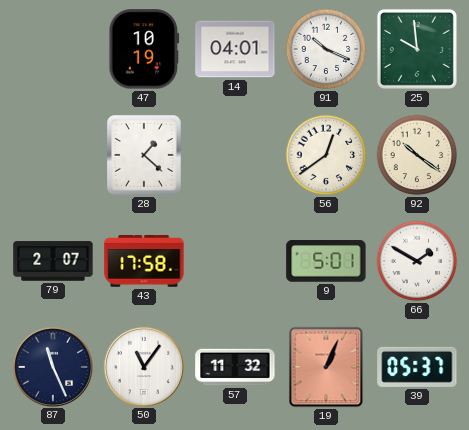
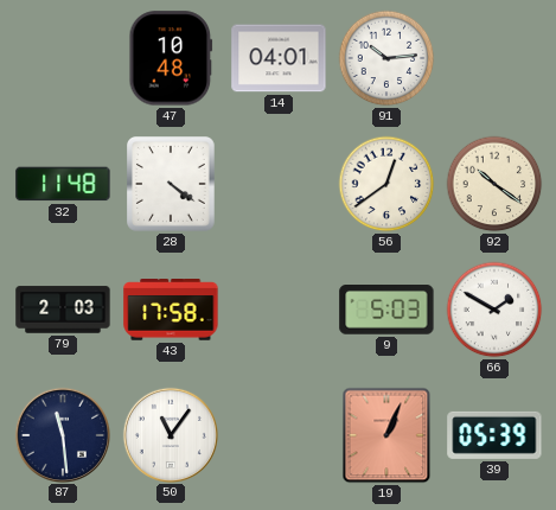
47: 10:19 -> 10:48 (171, 58)
91: 10:19 -> 10:14 (386, 58)
25: 9:59 -> none (417, 49)
32: none -> 11:48 (63, 184)
28: 1:22 -> 4:21 (172, 185)
79: 2:07 -> 2:03 (63, 310)
9: 5:01 -> 5:03 (386, 311)
87: 11:26 -> 11:29 (62, 434)
57: 11:32 -> none (235, 367)
39: 05:37 -> 05:39 (494, 435)
